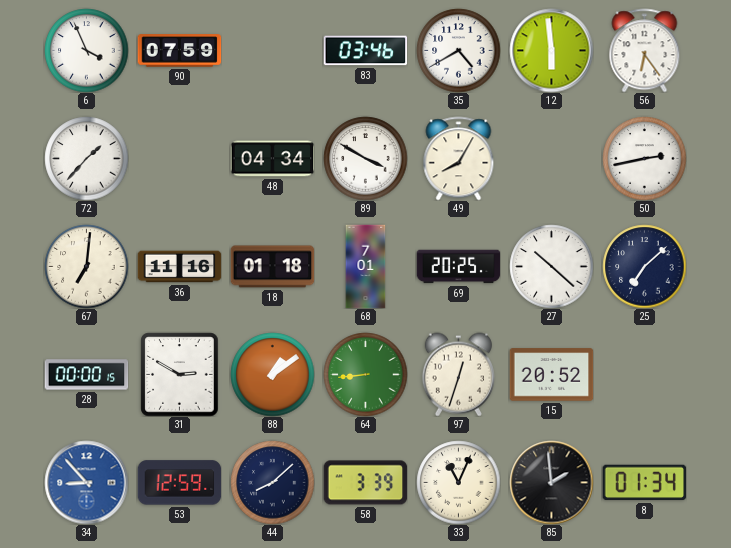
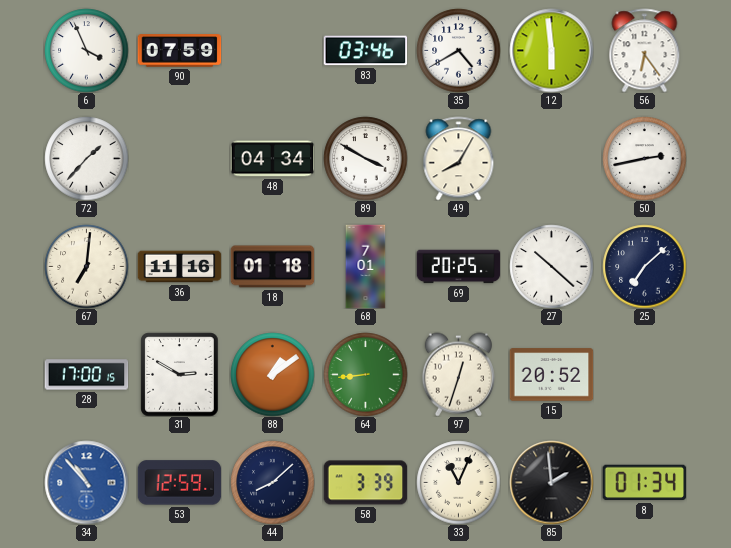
28: 00:00 -> 17:00 (86, 375)
34: 8:53 -> 10:53 (86, 482)
